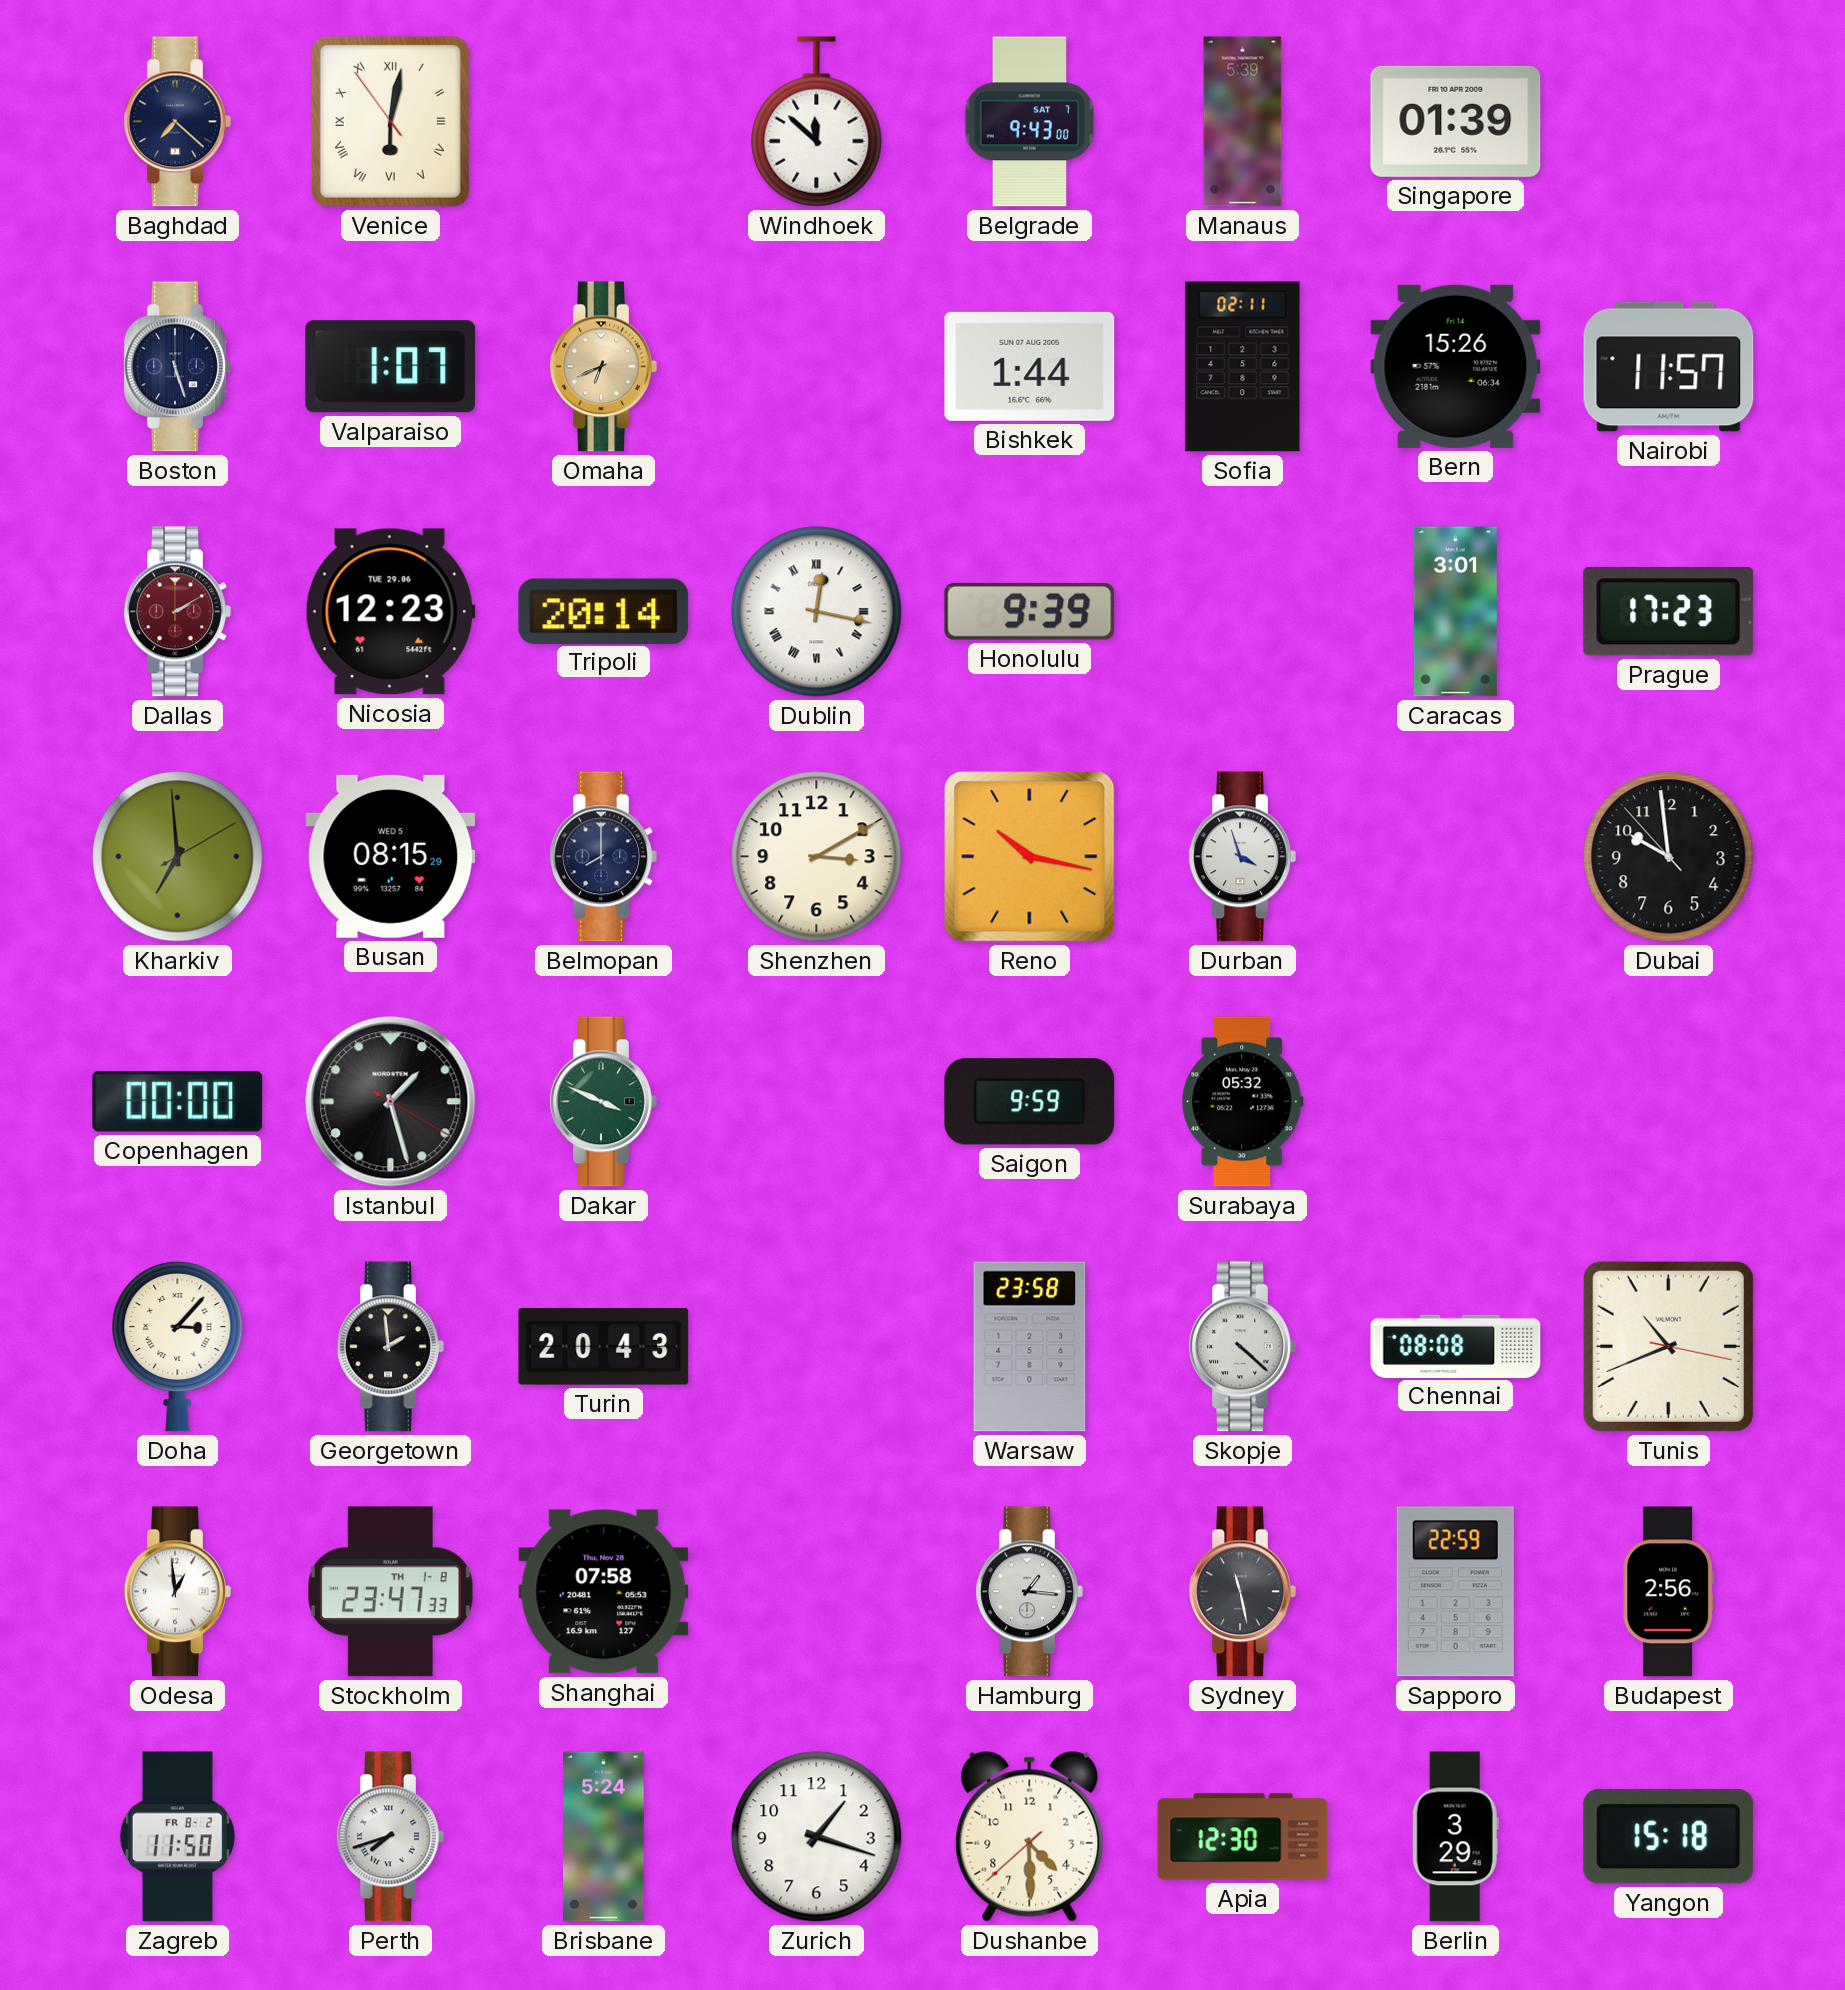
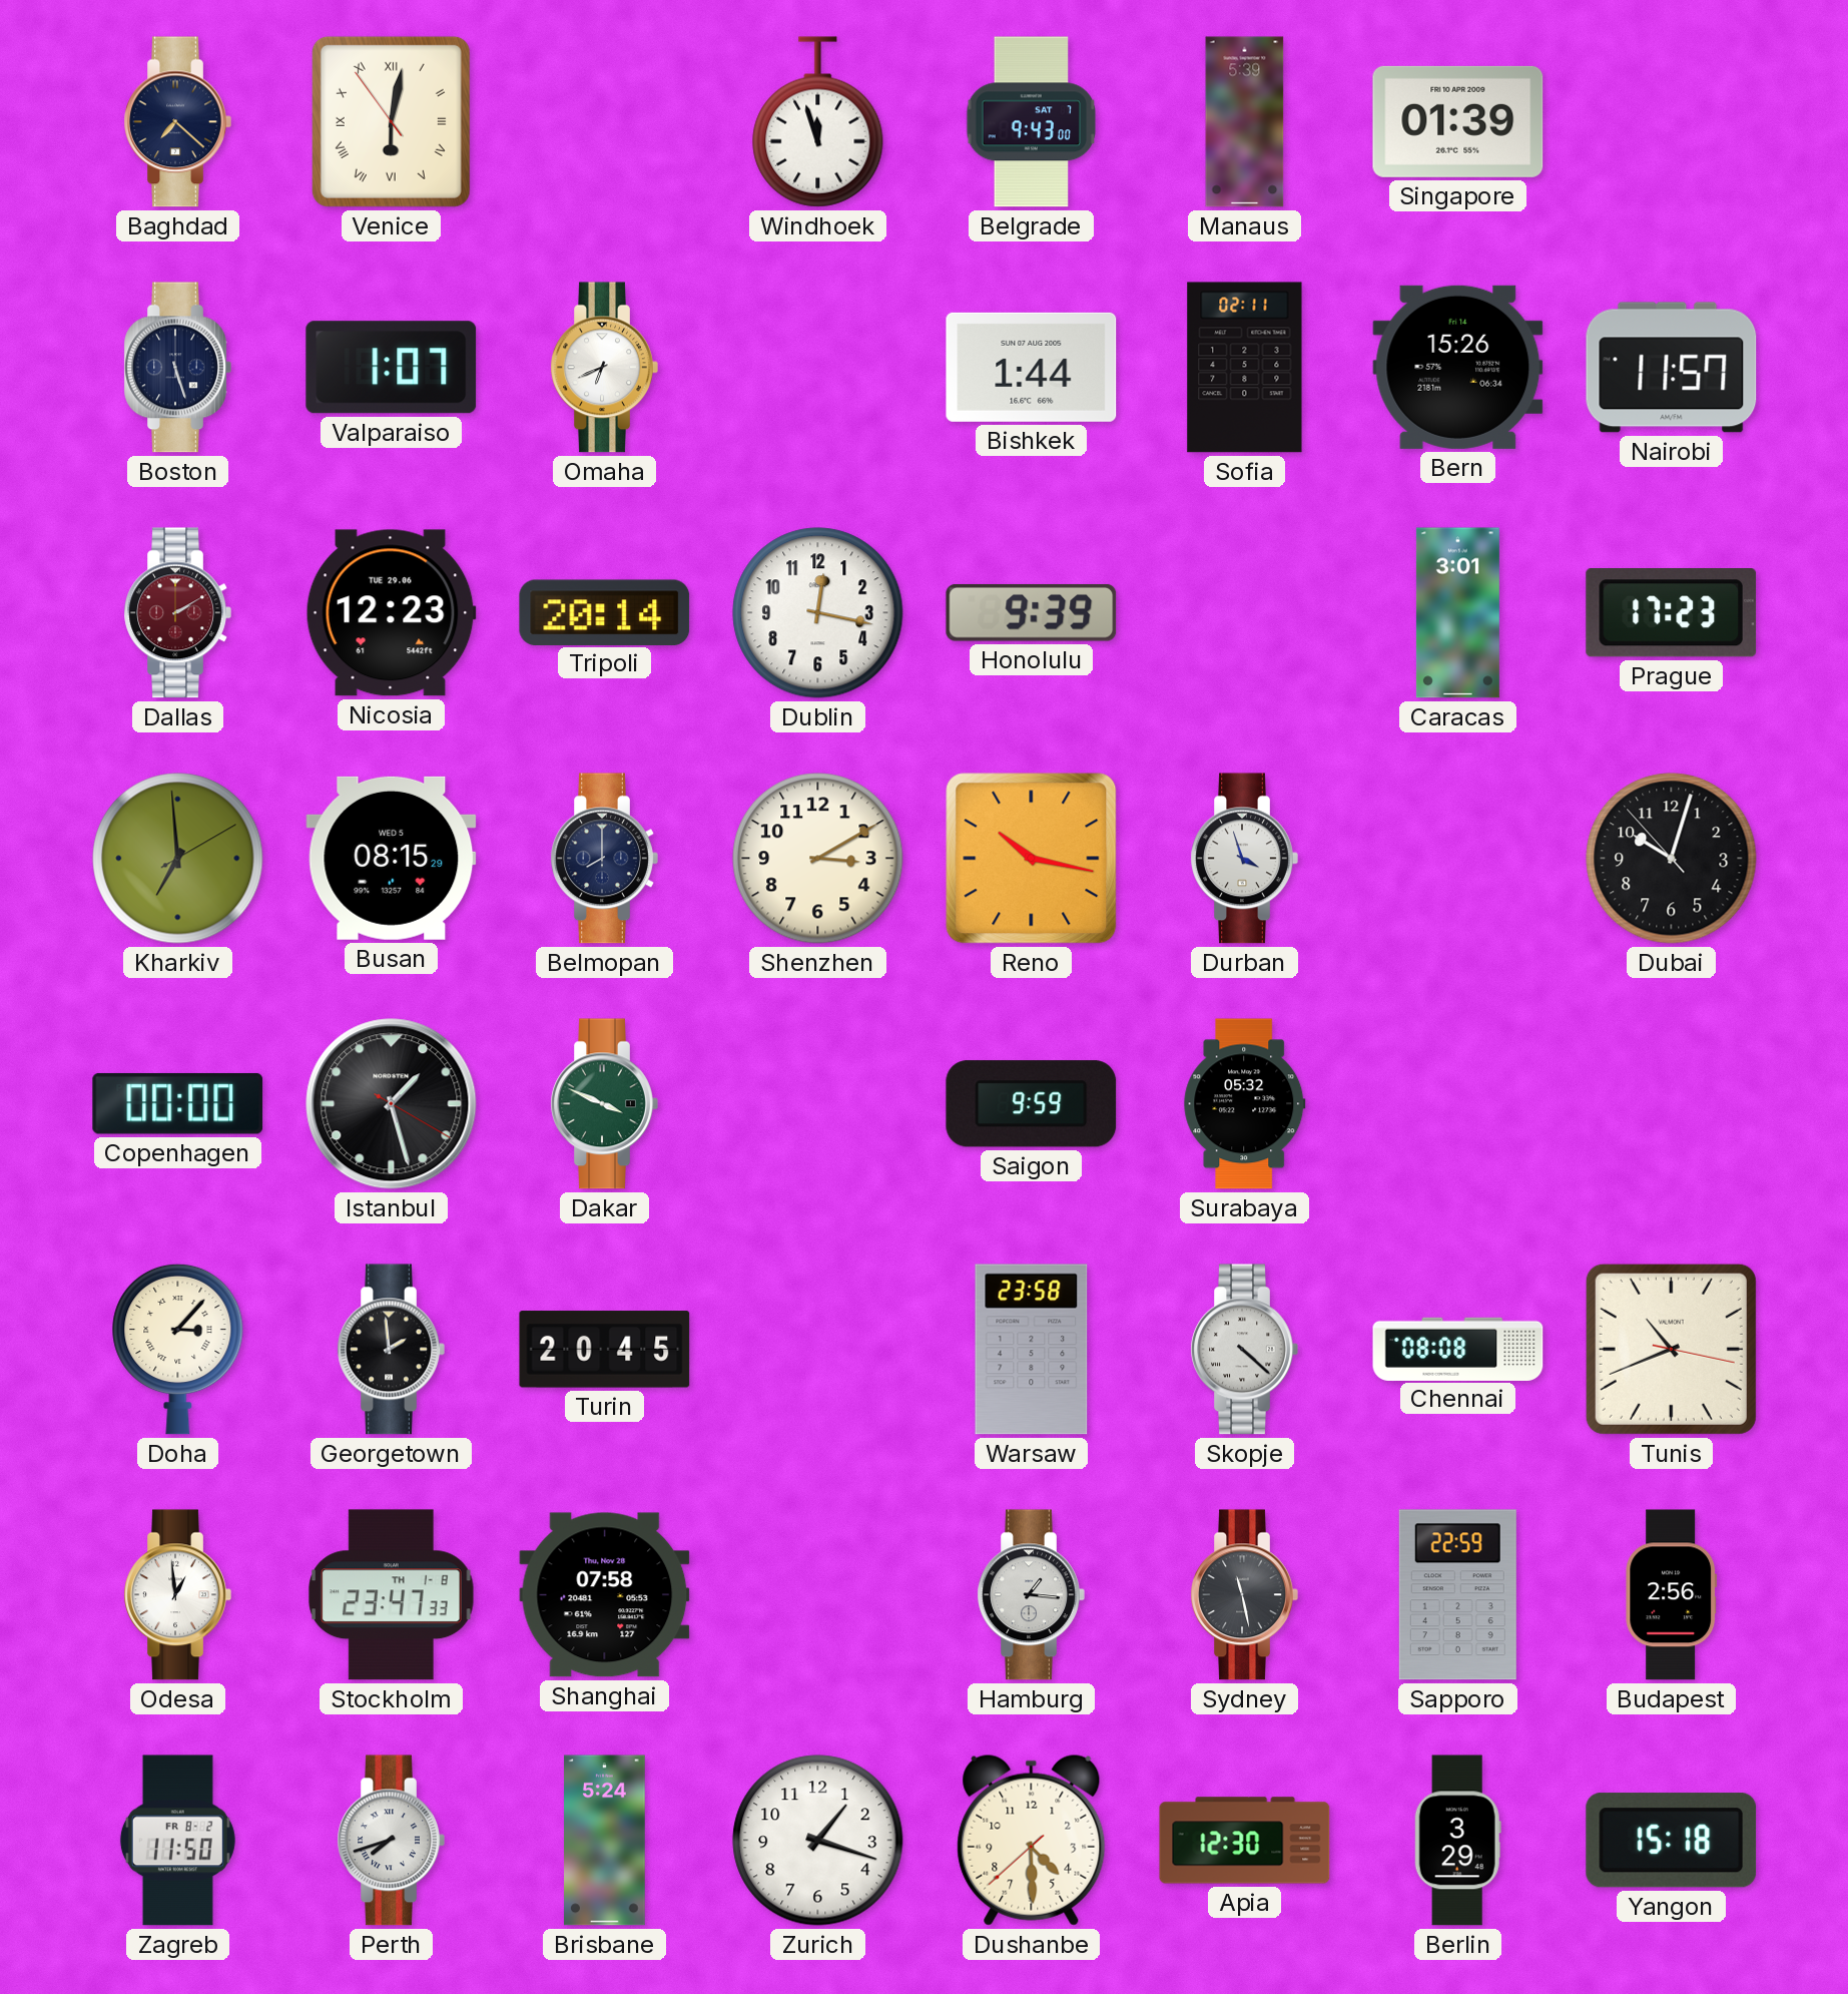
Windhoek: 11:52 -> 11:57 (818, 122)
Omaha dial: champagne -> white (604, 368)
Dublin numerals: Roman -> Arabic (818, 613)
Dubai: 9:58 -> 10:02 (1672, 859)
Turin: 20:43 -> 20:45 (605, 1350)
